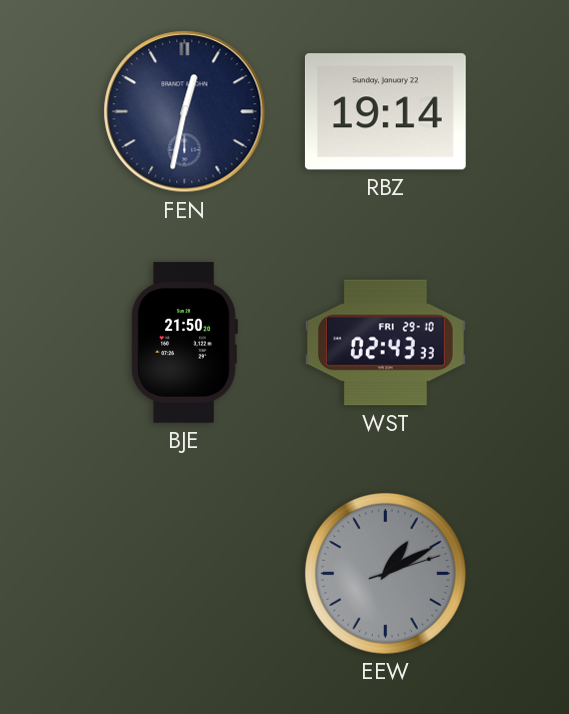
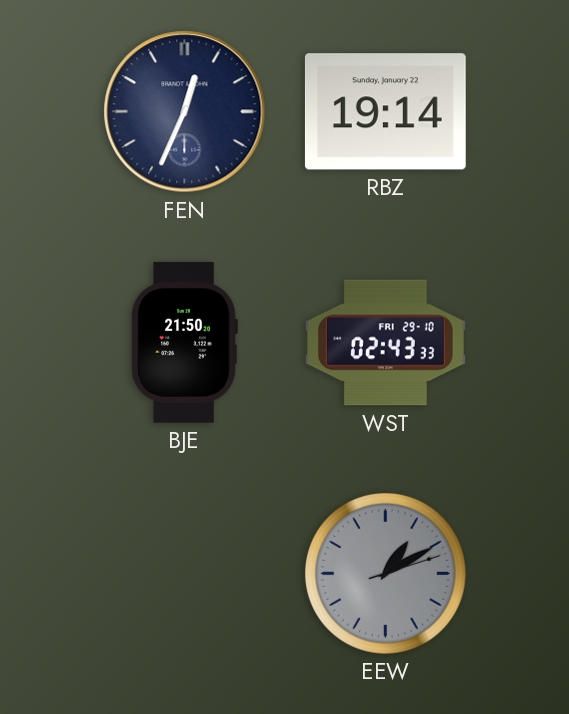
FEN: 12:32 -> 12:34 (185, 112)
